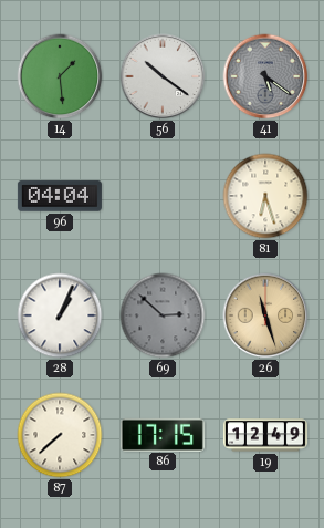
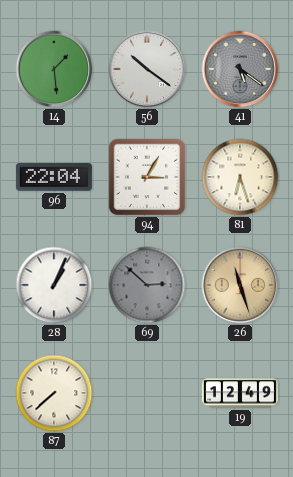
96: 04:04 -> 22:04 (54, 177)
94: none -> 3:05 (147, 177)
86: 17:15 -> none (163, 434)
